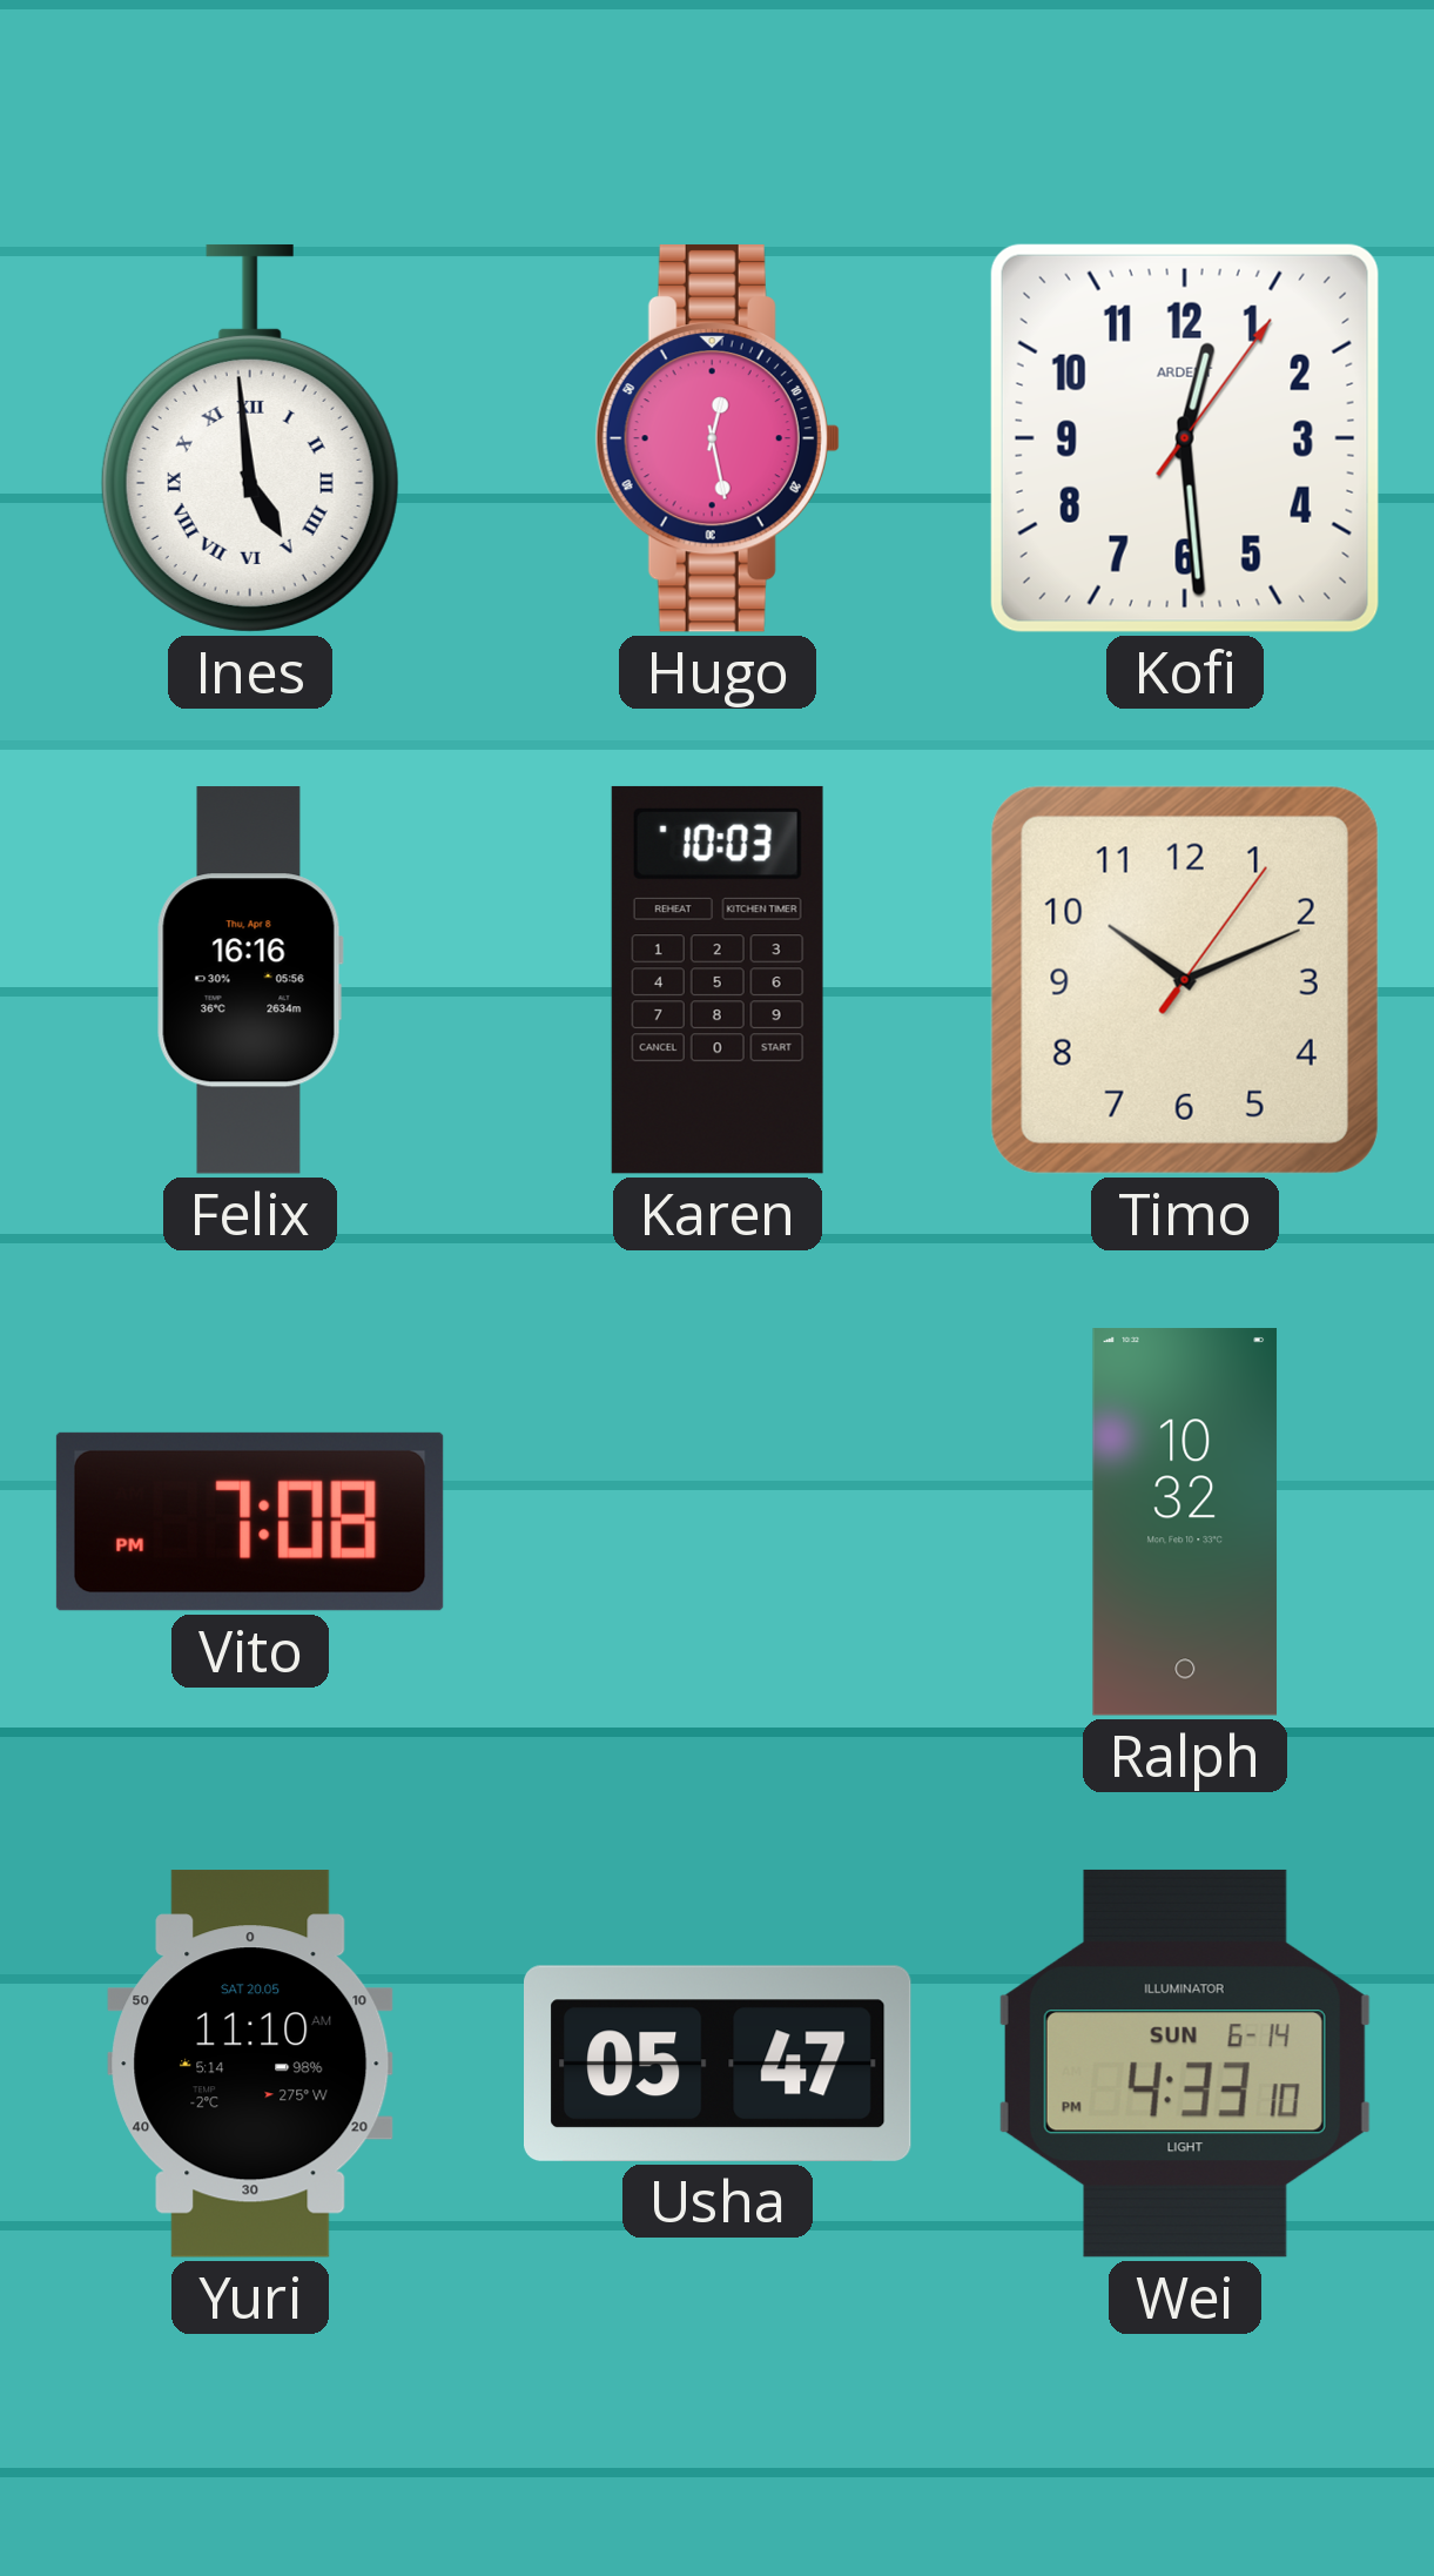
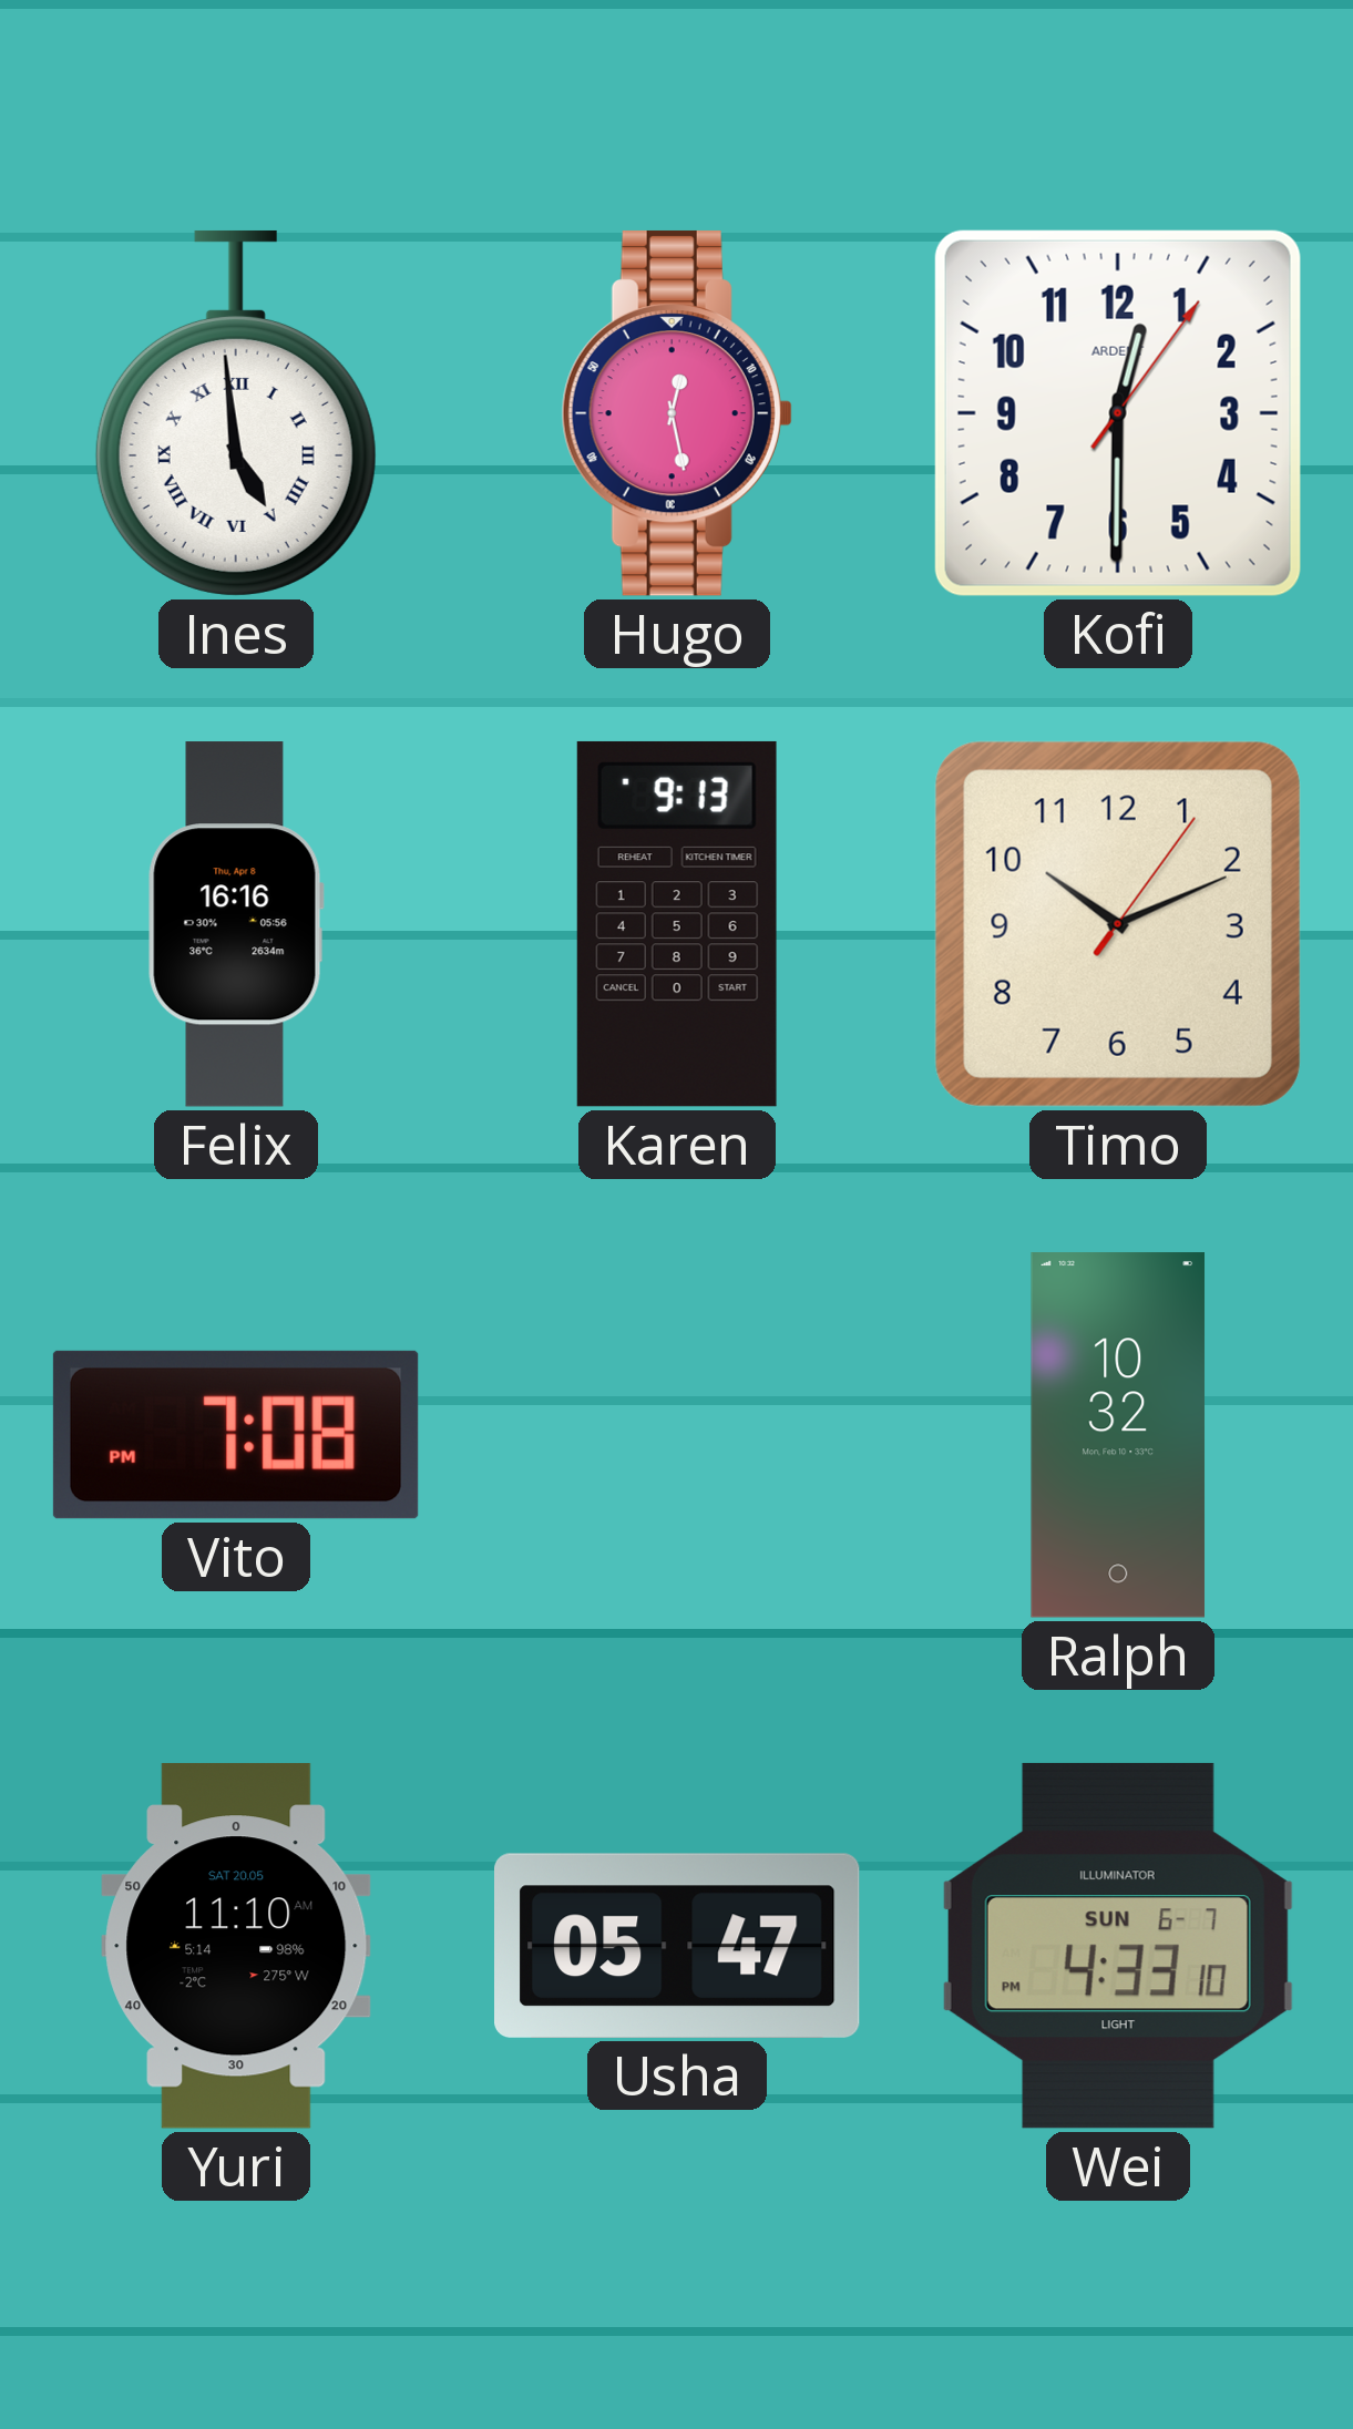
Kofi: 12:29 -> 12:30 (1118, 413)
Karen: 10:03 -> 9:13 (677, 924)
Wei date: SUN 6-14 -> SUN 6-7 (1118, 1946)
